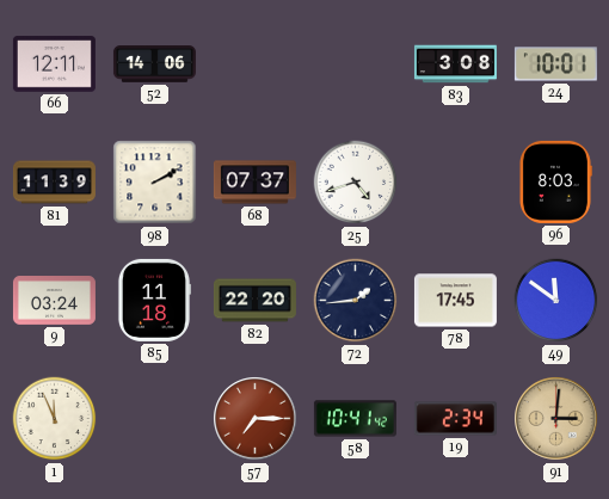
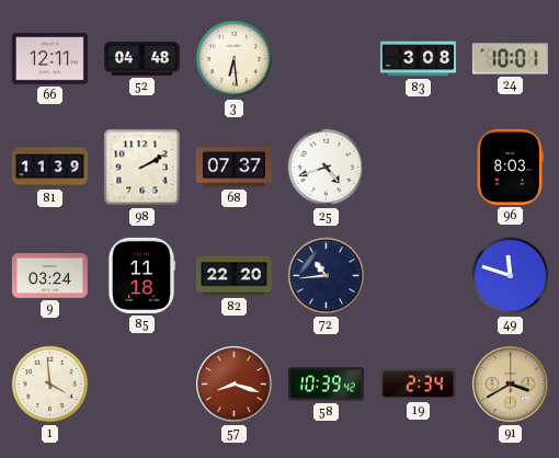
52: 14:06 -> 04:48 (141, 59)
3: none -> 6:29 (235, 59)
72: 1:44 -> 10:44 (327, 276)
78: 17:45 -> none (455, 301)
49: 11:51 -> 11:48 (511, 276)
1: 11:56 -> 3:59 (50, 385)
57: 7:15 -> 8:18 (235, 385)
58: 10:41 -> 10:39 (326, 385)
91: 3:01 -> 3:40 (511, 385)
